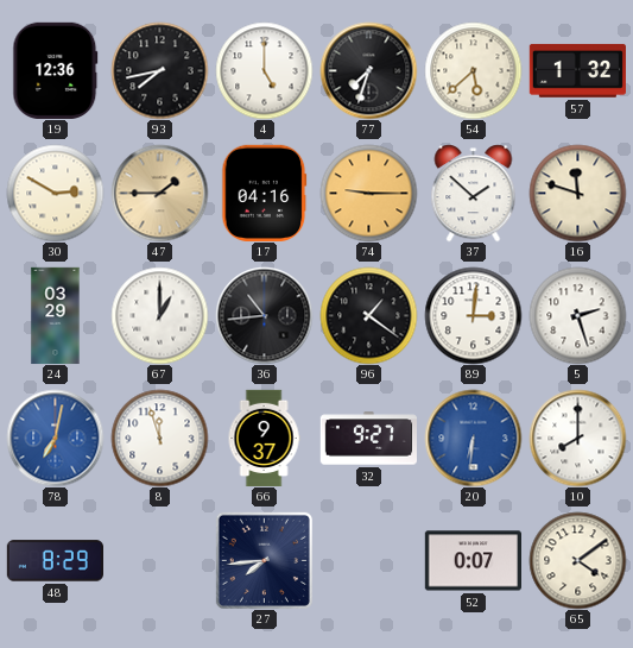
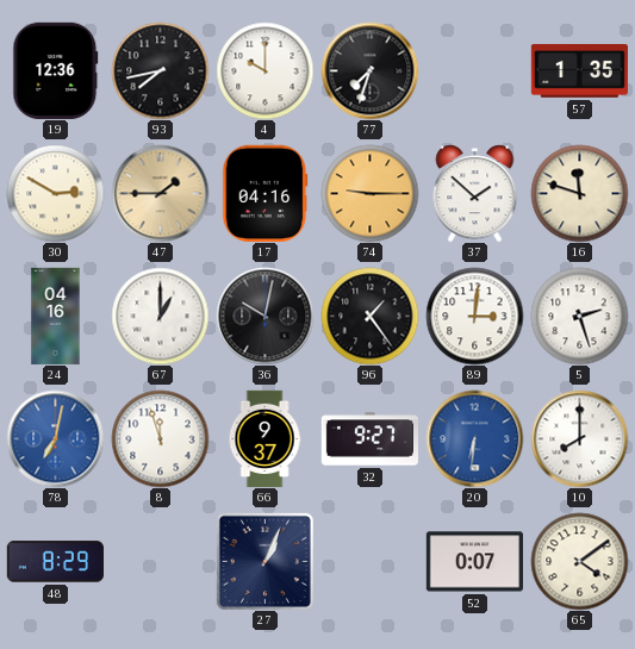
4: 5:00 -> 10:00 (264, 70)
54: 5:38 -> none (473, 70)
57: 1:32 -> 1:35 (579, 70)
24: 03:29 -> 04:16 (56, 316)
36: 10:44 -> 10:02 (264, 316)
96: 1:21 -> 1:24 (369, 316)
27: 7:44 -> 1:04 (264, 561)
